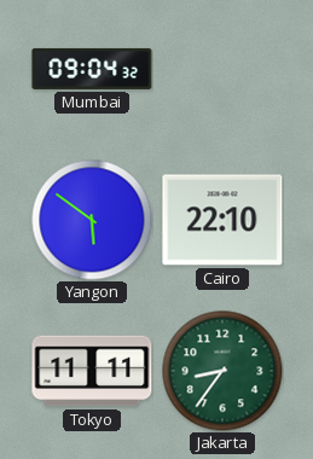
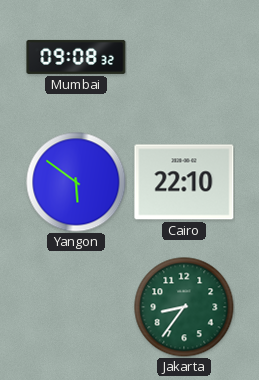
Mumbai: 09:04 -> 09:08 (76, 57)
Tokyo: 11:11 -> none (92, 371)
